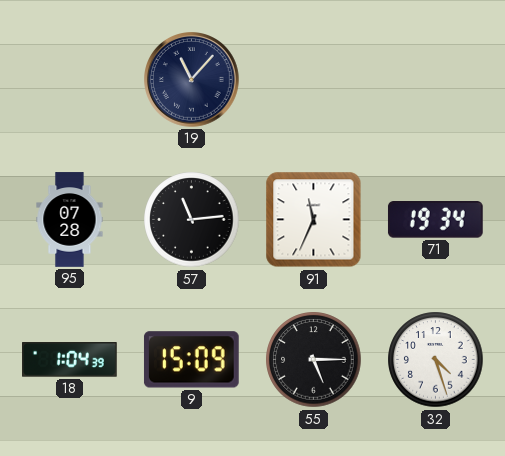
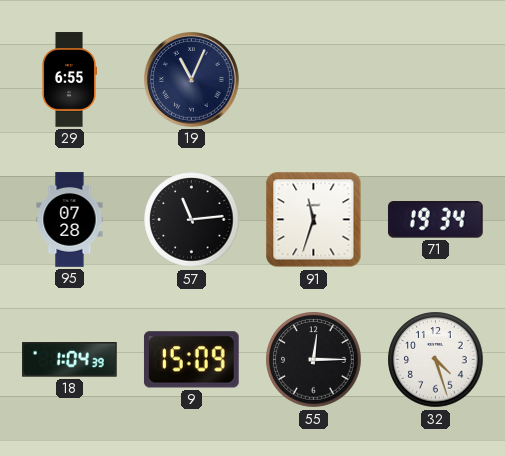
29: none -> 6:55 (69, 80)
19: 11:07 -> 11:04 (192, 80)
91: 11:34 -> 11:33 (314, 220)
55: 5:15 -> 12:15 (314, 360)
